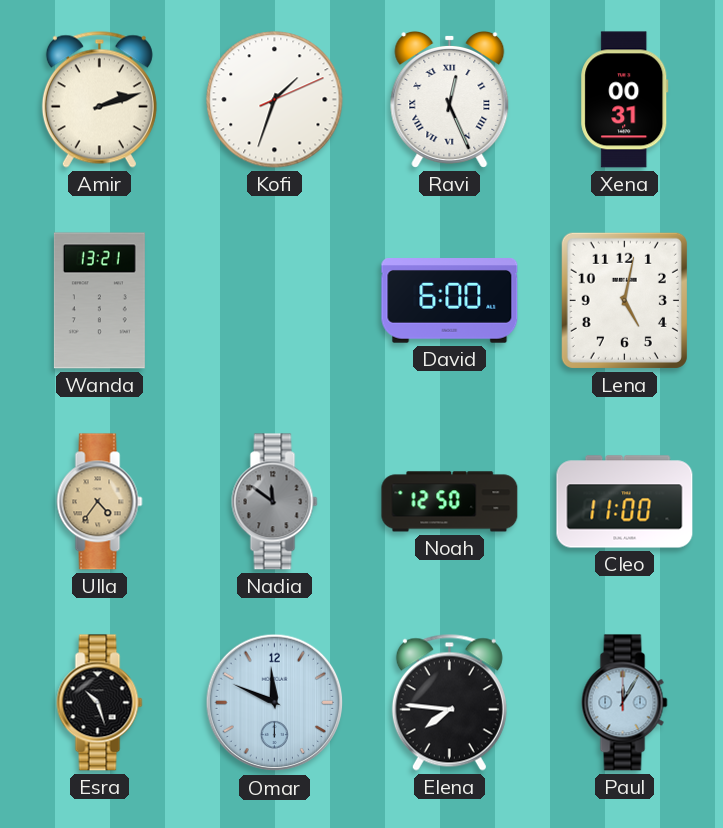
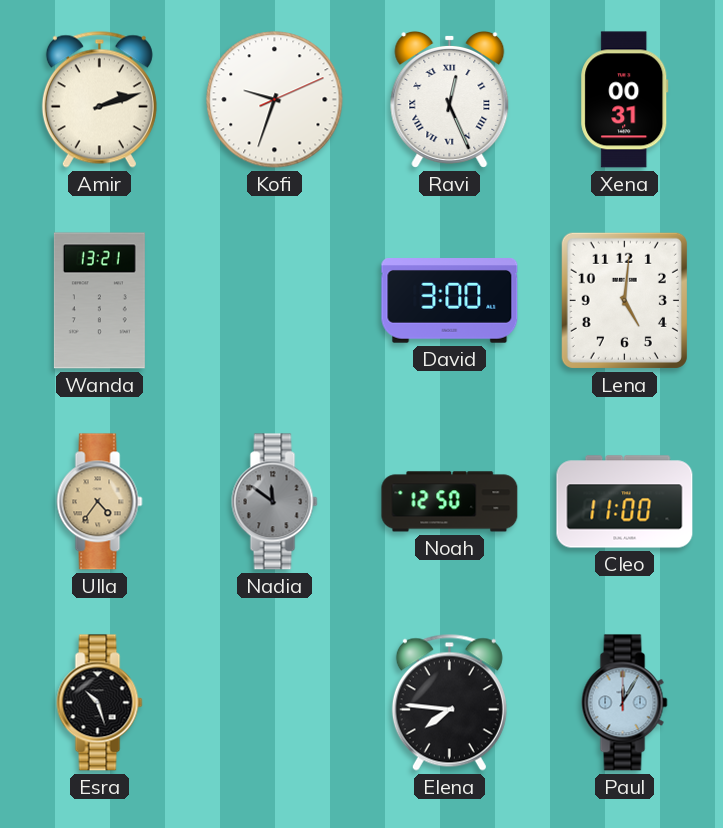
Kofi: 1:33 -> 9:33 (275, 100)
David: 6:00 -> 3:00 (450, 301)
Lena: 5:02 -> 5:01 (624, 300)
Omar: 11:49 -> none (275, 703)
